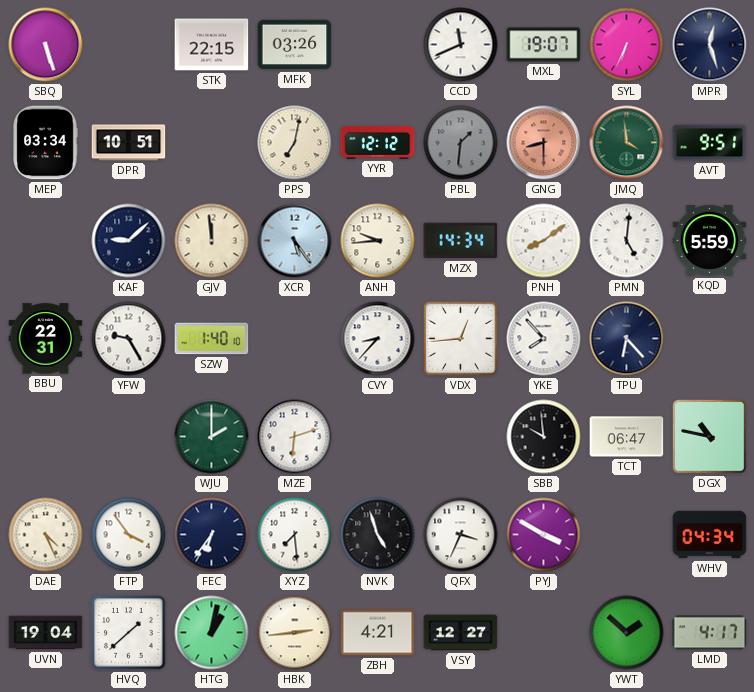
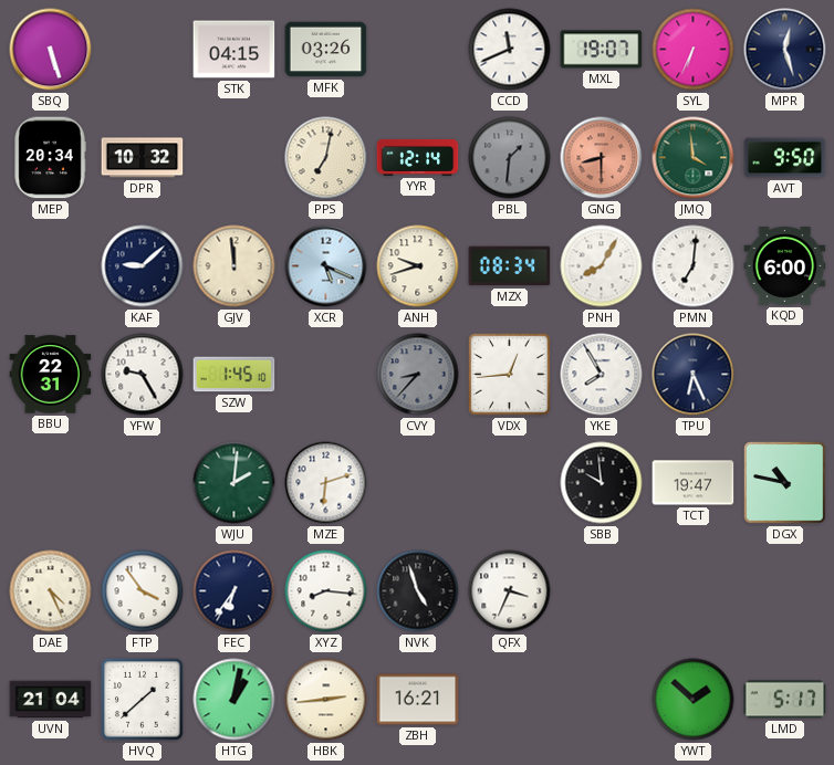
STK: 22:15 -> 04:15 (234, 50)
MEP: 03:34 -> 20:34 (50, 158)
DPR: 10:51 -> 10:32 (143, 158)
YYR: 12:12 -> 12:14 (418, 157)
AVT: 9:51 -> 9:50 (785, 158)
XCR: 5:24 -> 5:19 (326, 266)
ANH: 9:44 -> 9:42 (418, 266)
MZX: 14:34 -> 08:34 (510, 266)
PNH: 8:09 -> 8:05 (602, 266)
PMN: 5:01 -> 7:01 (694, 266)
KQD: 5:59 -> 6:00 (785, 265)
SZW: 1:40 -> 1:45 (234, 375)
CVY dial: white -> grey (418, 375)
YKE: 7:53 -> 7:55 (602, 375)
TPU: 6:23 -> 6:26 (694, 375)
WJU: 2:00 -> 2:01 (234, 483)
TCT: 06:47 -> 19:47 (694, 483)
XYZ: 7:29 -> 8:16 (326, 591)
PYJ: 3:50 -> none (544, 535)
WHV: 04:34 -> none (710, 535)
UVN: 19:04 -> 21:04 (51, 700)
ZBH: 4:21 -> 16:21 (418, 700)
VSY: 12:27 -> none (461, 633)
LMD: 4:17 -> 5:17 (785, 700)
